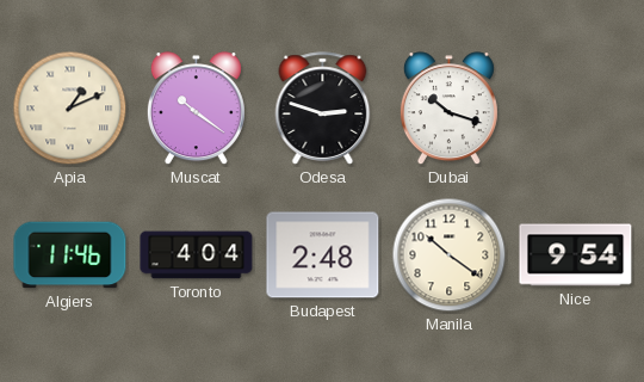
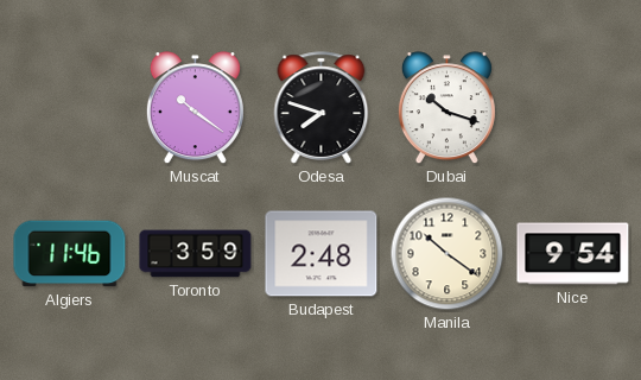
Apia: 1:11 -> none (70, 109)
Odesa: 2:48 -> 7:48 (322, 108)
Toronto: 4:04 -> 3:59 (196, 254)
